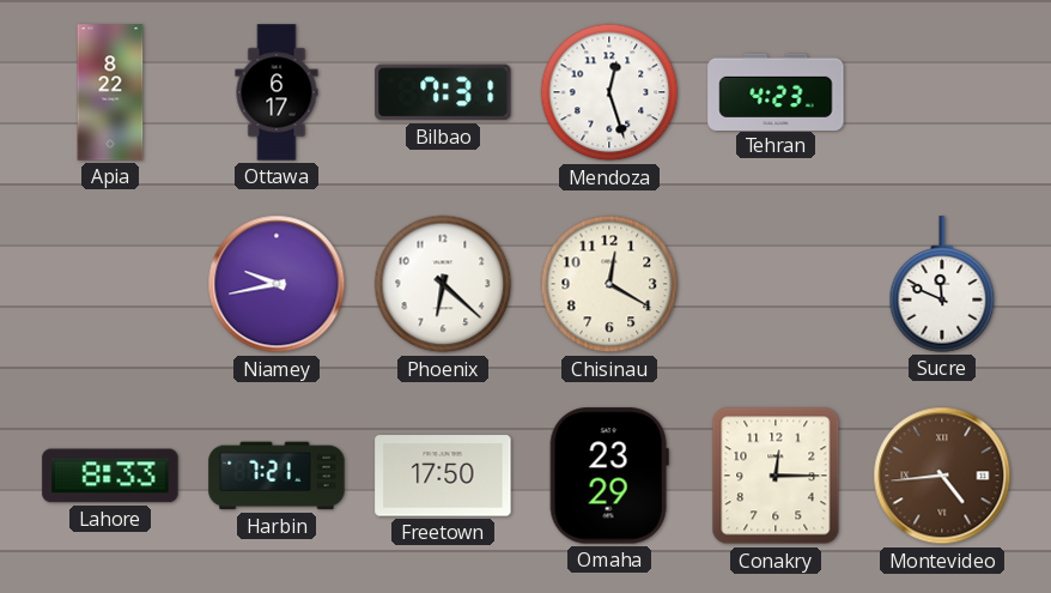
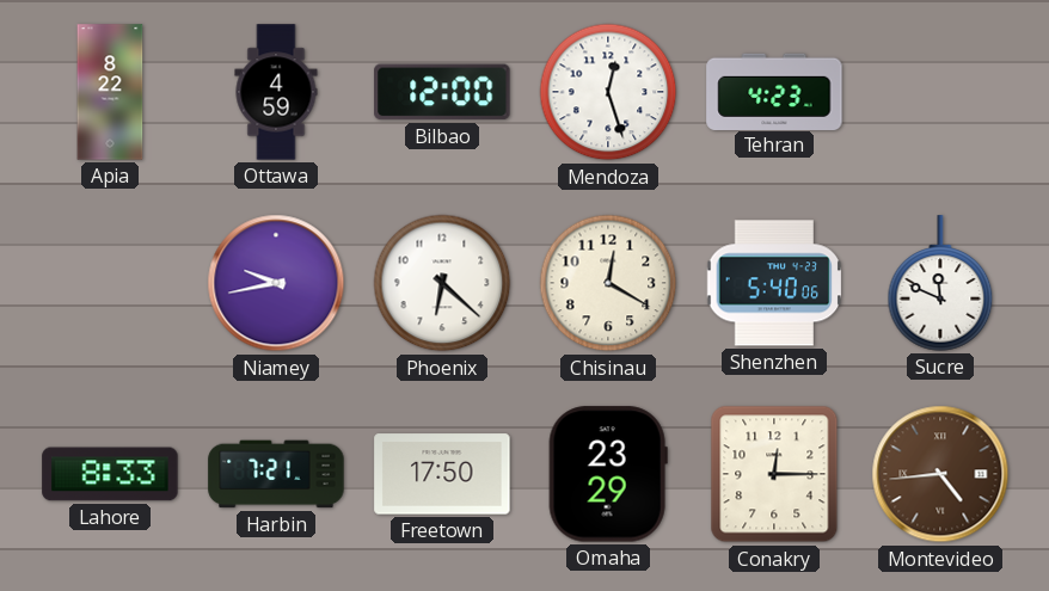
Ottawa: 6:17 -> 4:59 (276, 92)
Bilbao: 7:31 -> 12:00 (442, 92)
Shenzhen: none -> 5:40 (774, 283)
